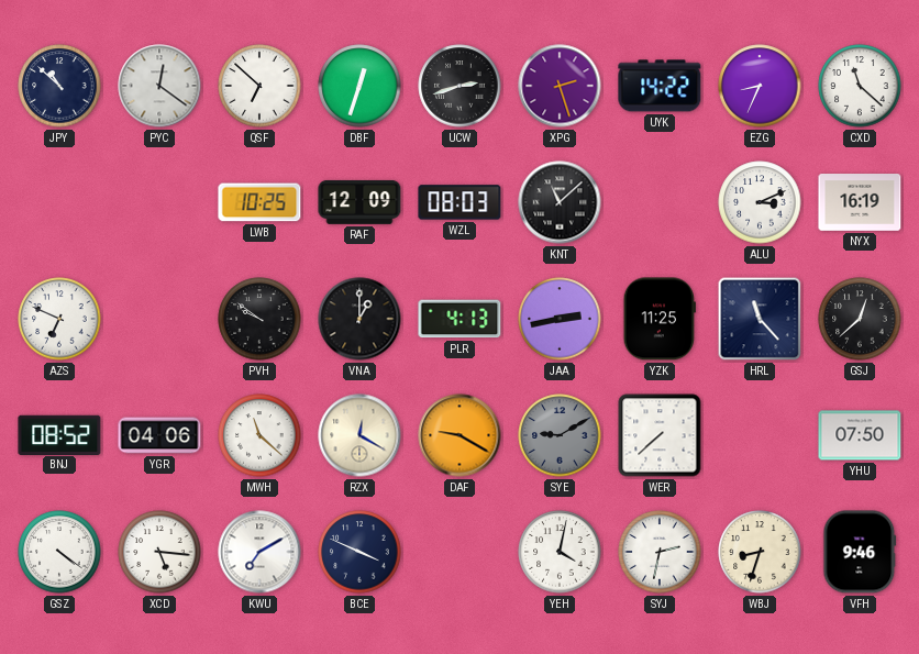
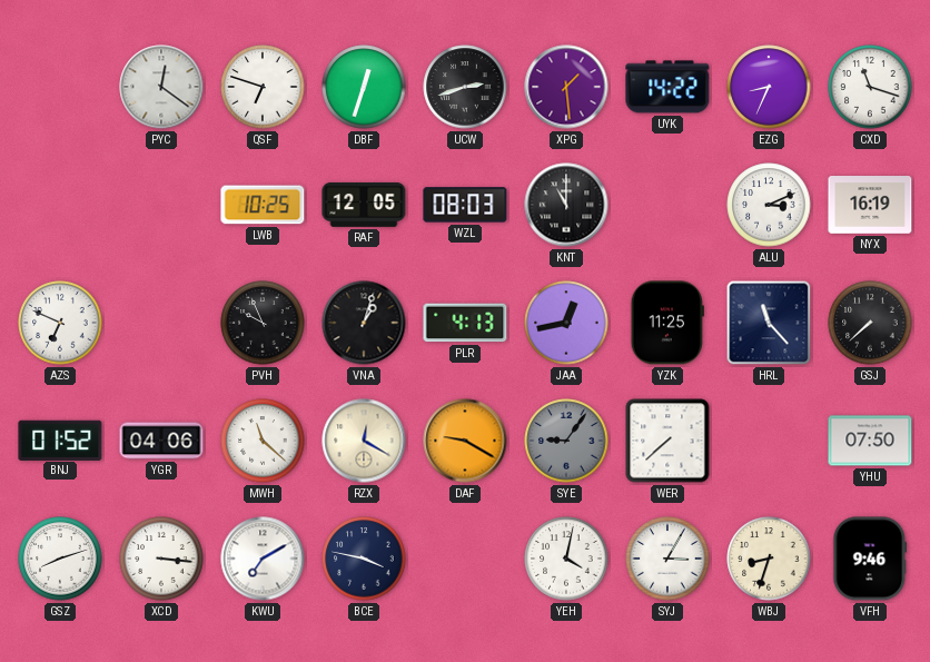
JPY: 10:52 -> none (59, 86)
QSF: 6:52 -> 6:48 (263, 87)
XPG: 2:27 -> 1:29 (566, 87)
CXD: 11:22 -> 11:18 (870, 87)
RAF: 12:09 -> 12:05 (364, 205)
KNT: 11:08 -> 11:00 (566, 205)
PVH: 9:51 -> 9:56 (263, 323)
VNA: 1:00 -> 1:03 (364, 323)
JAA: 2:43 -> 12:43 (566, 323)
GSJ: 12:38 -> 7:38 (870, 323)
BNJ: 08:52 -> 01:52 (60, 439)
SYE: 9:10 -> 9:06 (566, 441)
GSZ: 4:21 -> 8:12 (60, 559)
XCD: 5:16 -> 3:16 (161, 559)
BCE: 3:49 -> 3:47 (364, 559)
SYJ: 2:32 -> 3:05 (667, 559)
